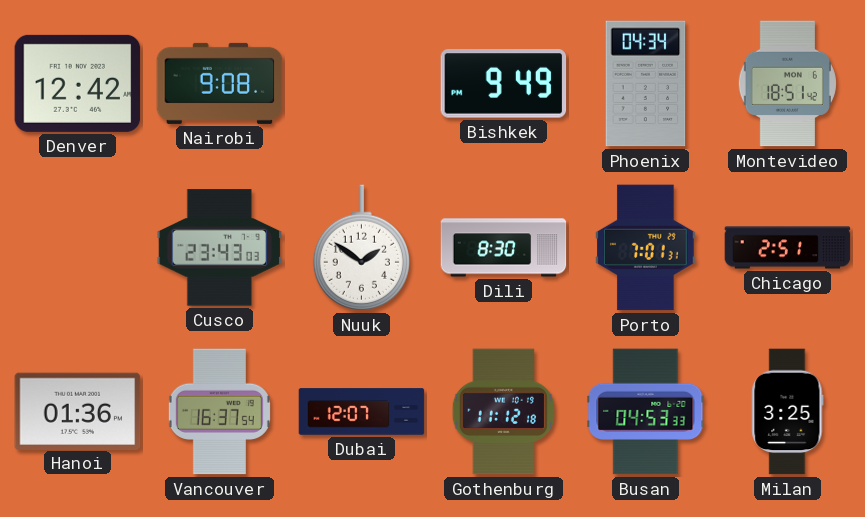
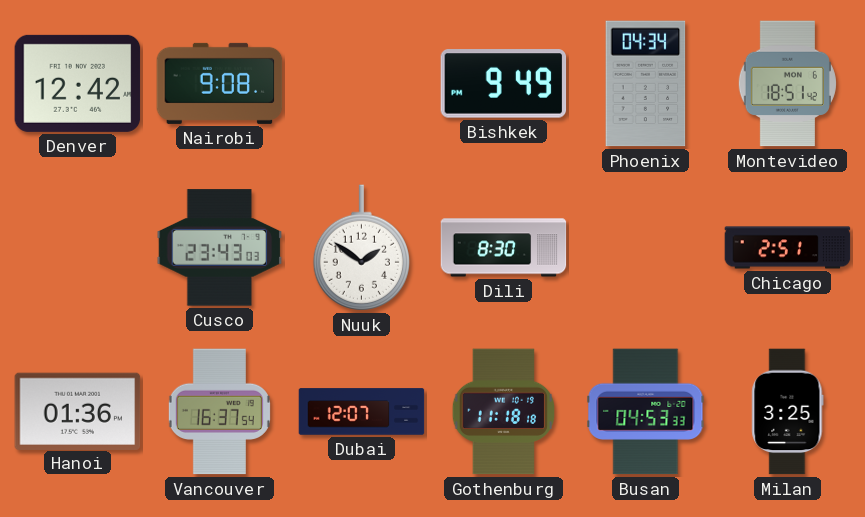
Porto: 7:01 -> none (646, 248)
Gothenburg: 11:12 -> 11:18 (503, 412)
